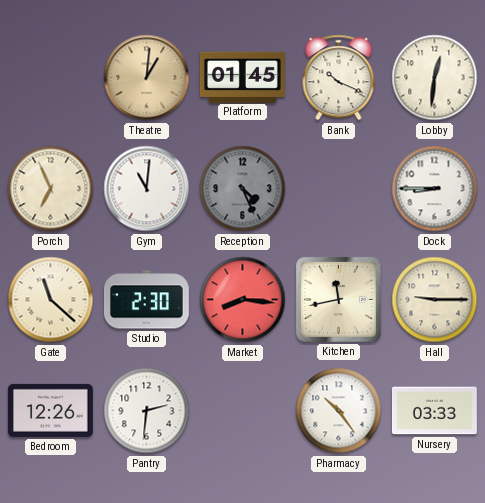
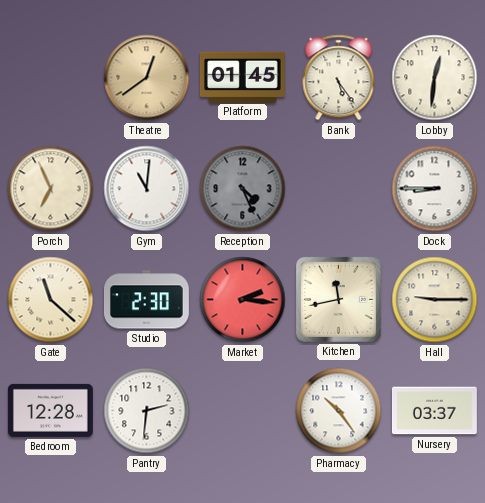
Theatre: 1:01 -> 12:39 (147, 78)
Bank: 10:19 -> 5:24 (339, 78)
Market: 8:16 -> 2:16 (243, 300)
Bedroom: 12:26 -> 12:28 (50, 410)
Nursery: 03:33 -> 03:37 (434, 411)
